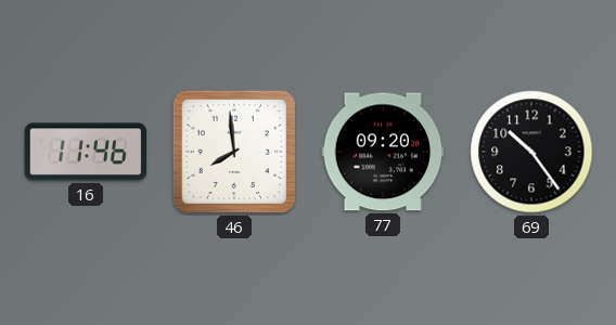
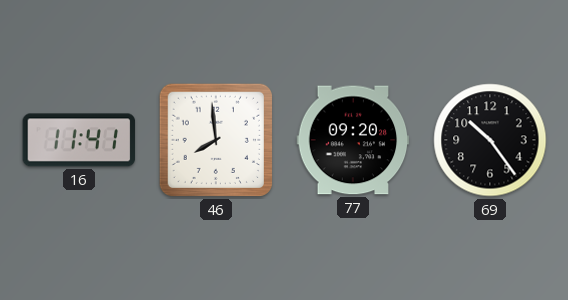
16: 11:46 -> 11:41 (79, 140)
